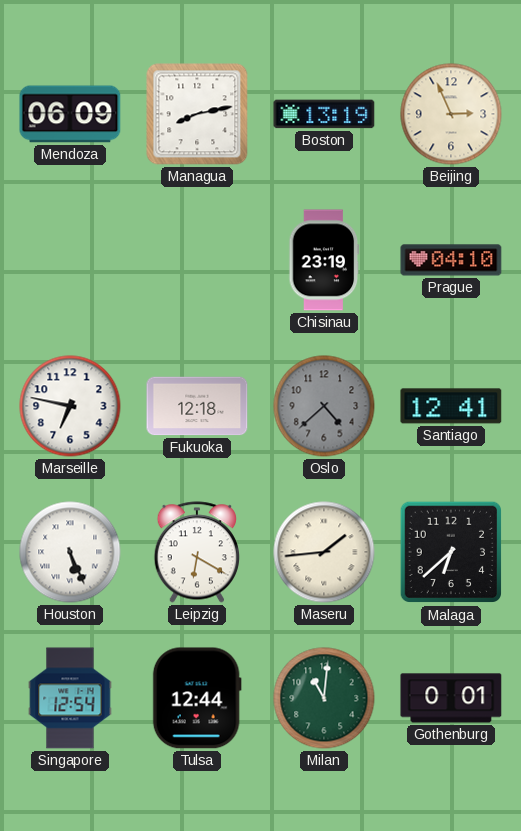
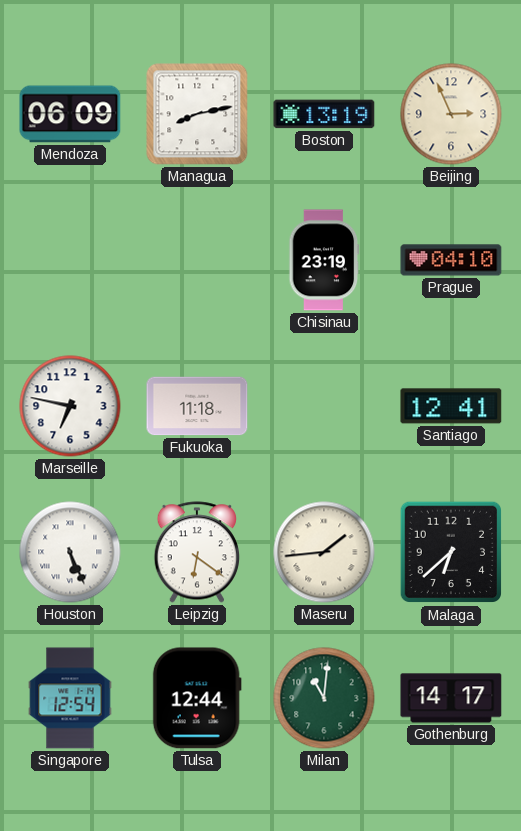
Fukuoka: 12:18 -> 11:18 (197, 406)
Oslo: 4:38 -> none (324, 406)
Leipzig: 6:20 -> 6:21 (196, 552)
Gothenburg: 0:01 -> 14:17 (451, 698)
